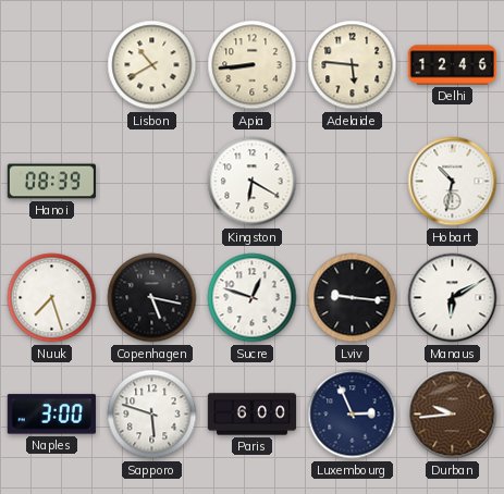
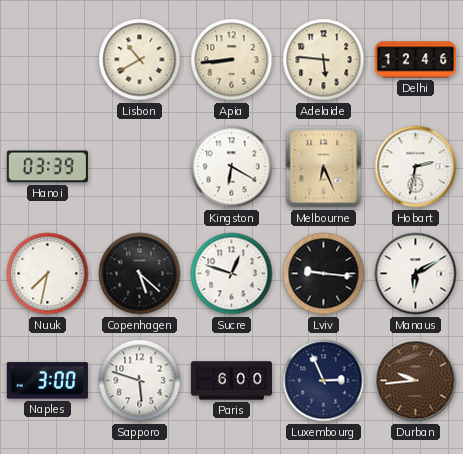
Hanoi: 08:39 -> 03:39 (47, 167)
Melbourne: none -> 6:26 (324, 167)
Hobart: 10:32 -> 2:32 (416, 167)
Nuuk: 7:27 -> 7:32 (48, 274)
Copenhagen: 5:17 -> 5:22 (140, 274)
